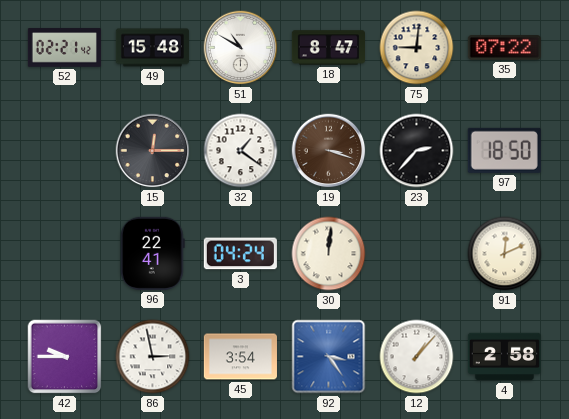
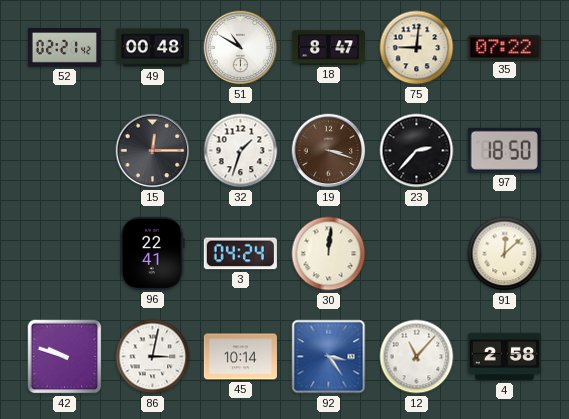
49: 15:48 -> 00:48 (152, 48)
32: 1:21 -> 1:33 (241, 151)
91: 12:11 -> 12:08 (505, 254)
42: 9:45 -> 9:48 (65, 357)
86: 2:58 -> 3:02 (153, 357)
45: 3:54 -> 10:14 (240, 357)
12: 1:07 -> 11:07 (417, 357)
